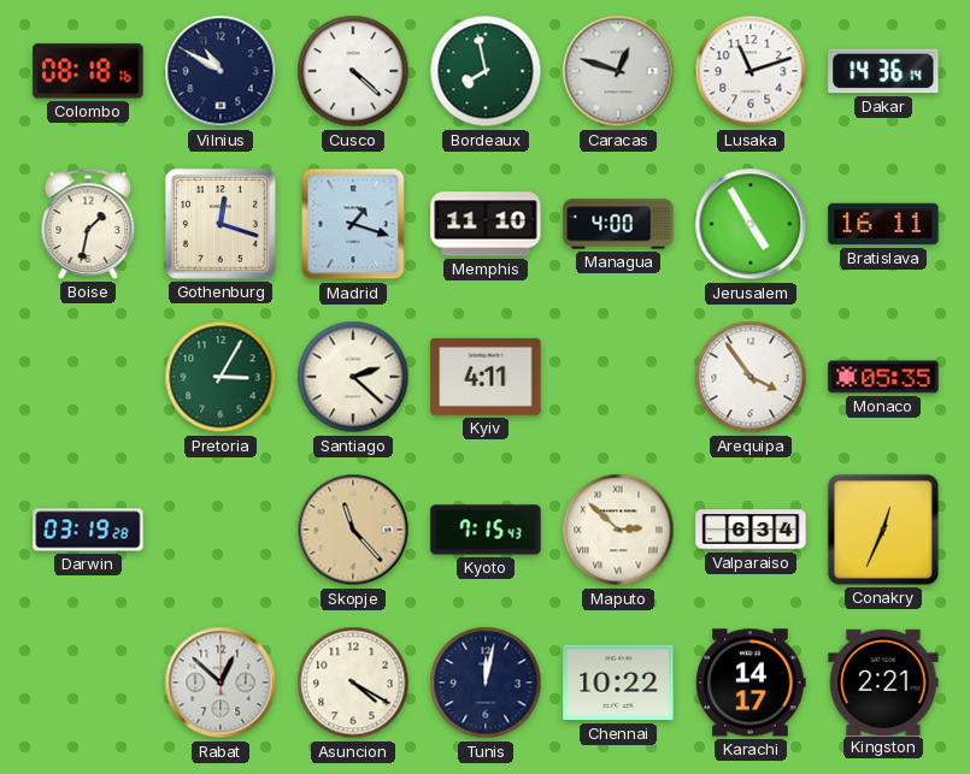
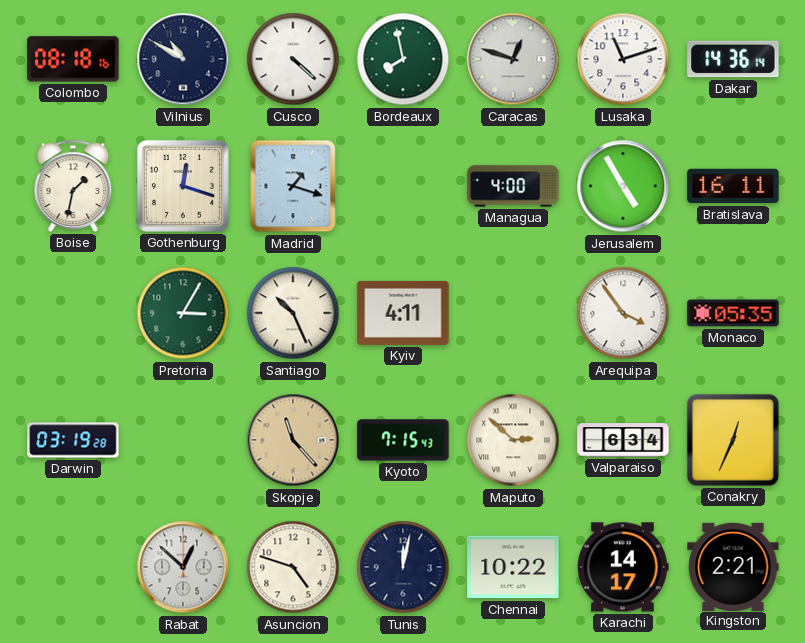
Memphis: 11:10 -> none (486, 224)
Santiago: 2:22 -> 10:26 (293, 313)
Asuncion: 4:20 -> 4:48 (293, 567)
